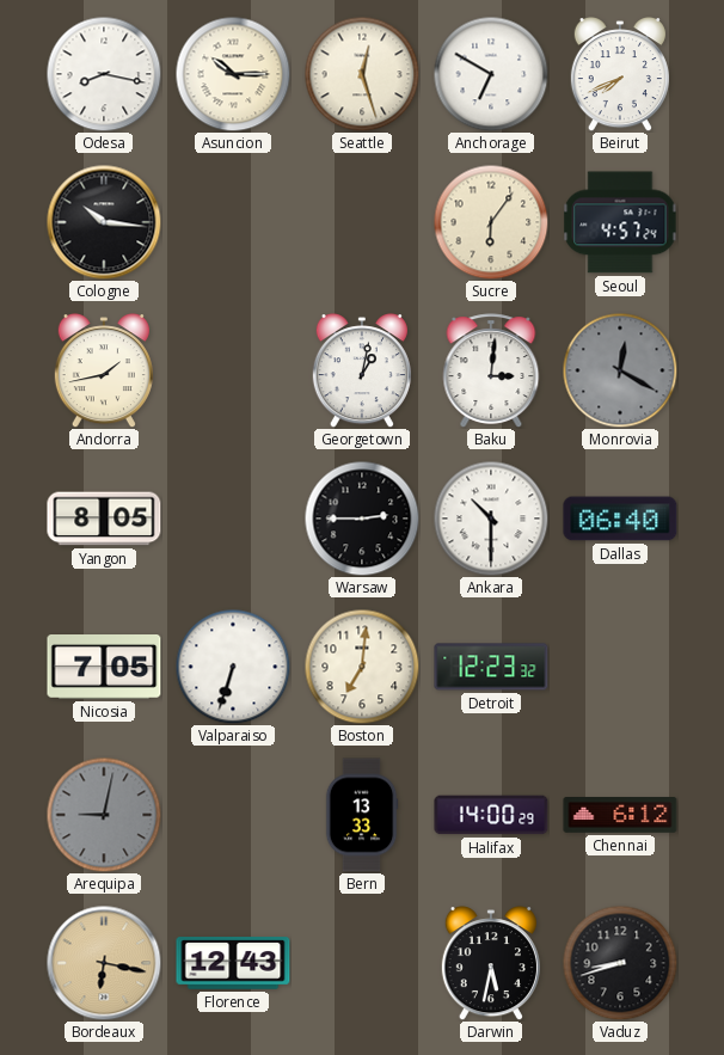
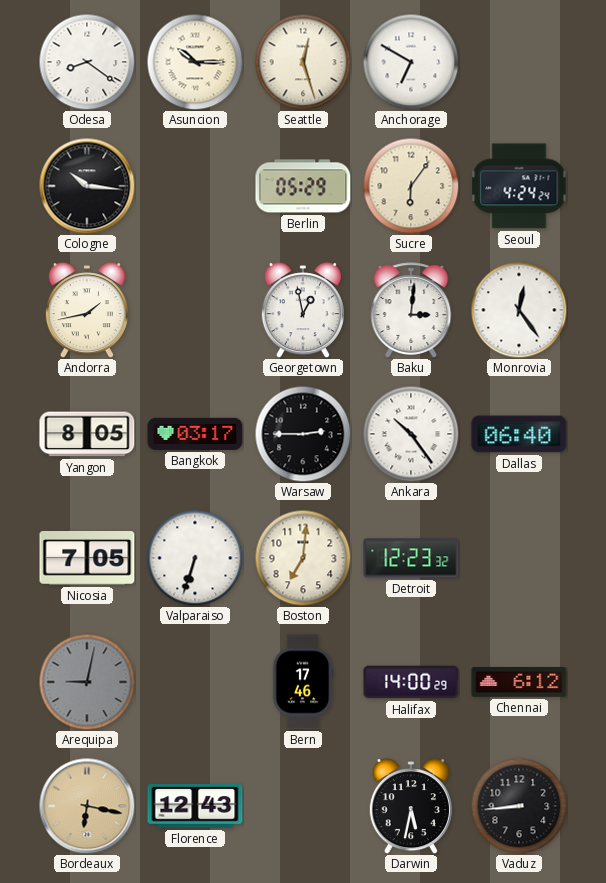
Odesa: 8:17 -> 8:21 (87, 62)
Beirut: 7:41 -> none (620, 74)
Berlin: none -> 05:29 (303, 186)
Seoul: 4:57 -> 4:24 (519, 186)
Georgetown: 1:02 -> 12:58 (303, 310)
Monrovia: 12:20 -> 12:24 (519, 310)
Monrovia dial: grey -> white (519, 310)
Bangkok: none -> 03:17 (195, 434)
Ankara: 10:30 -> 10:24 (411, 434)
Bern: 13:33 -> 17:46 (303, 682)
Vaduz: 8:42 -> 8:44 (519, 806)
